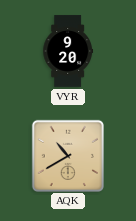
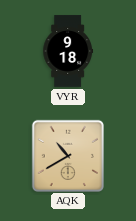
VYR: 9:20 -> 9:18 (68, 51)
